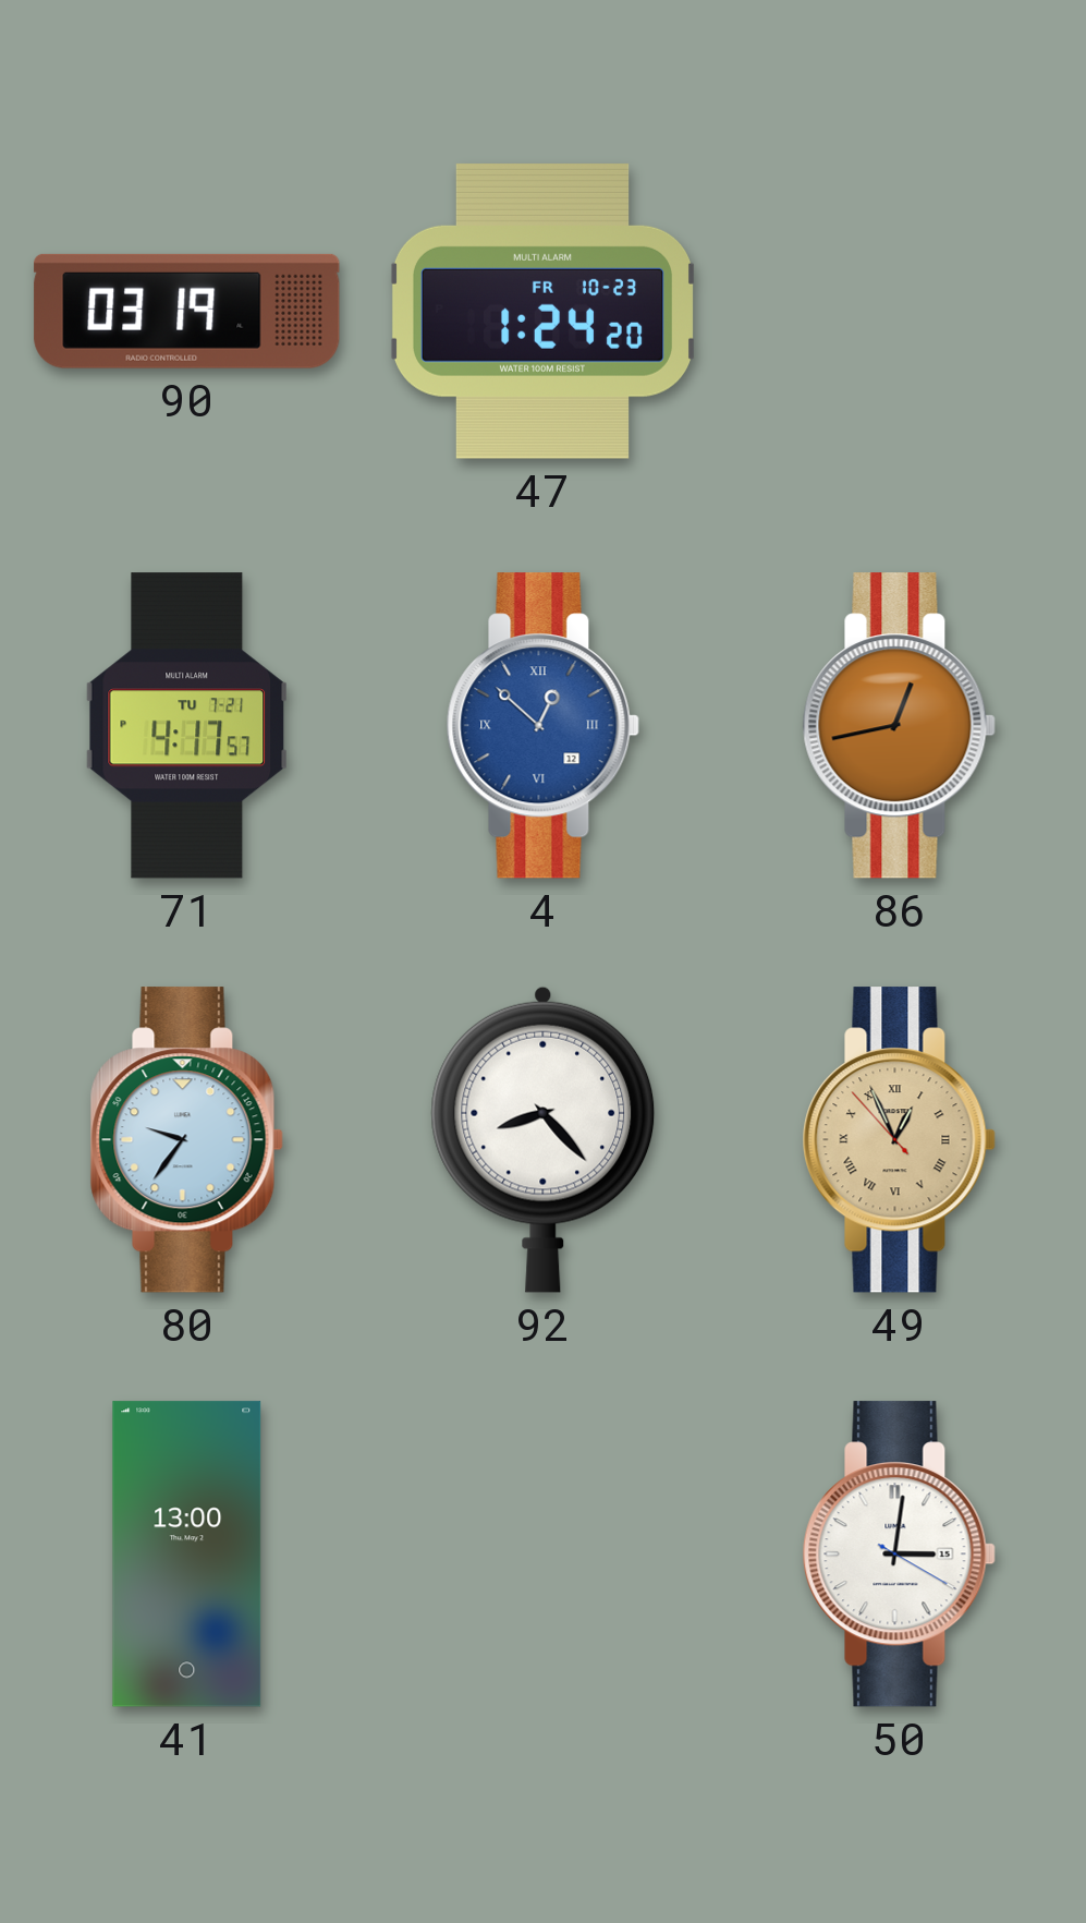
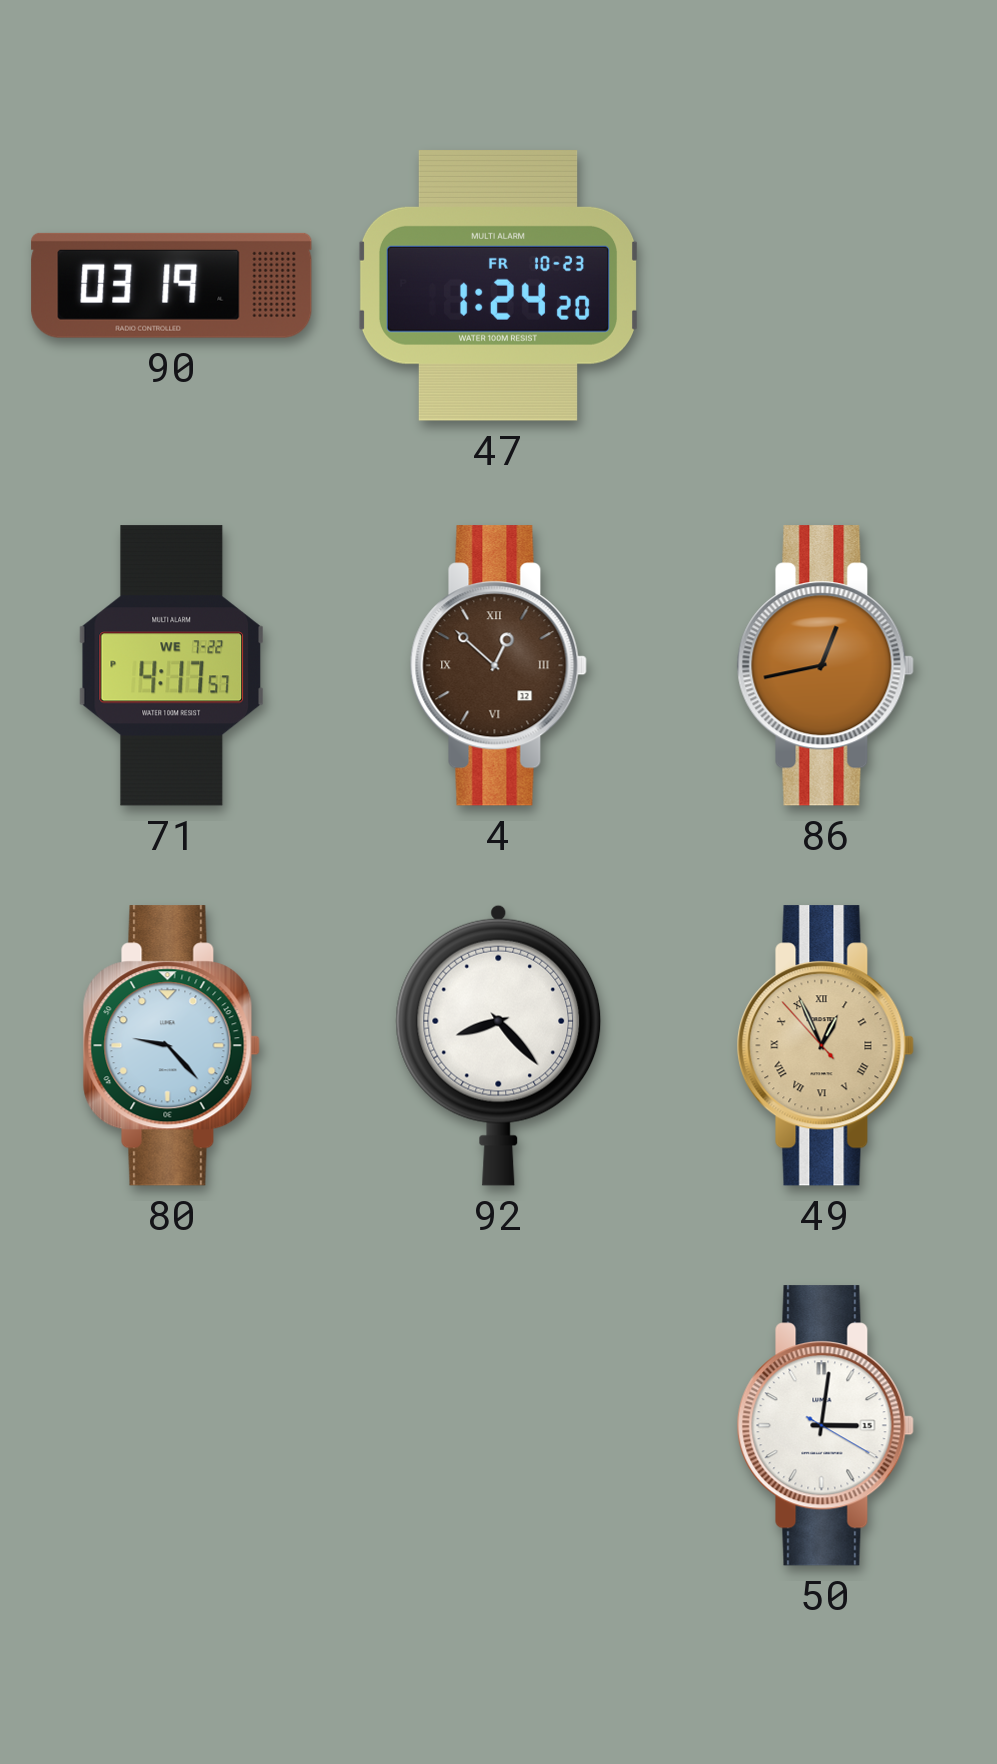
71 date: TU 7-21 -> WE 7-22 (171, 666)
4 dial: blue -> brown (498, 666)
80: 9:36 -> 9:23 (171, 1046)
41: 13:00 -> none (187, 1555)
